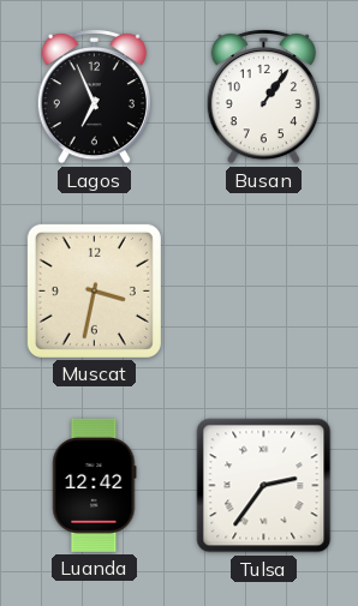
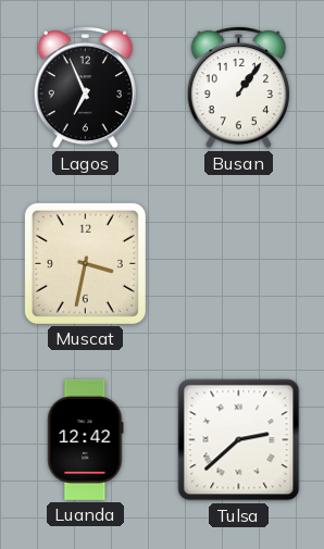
Tulsa: 2:36 -> 2:38 (239, 440)
